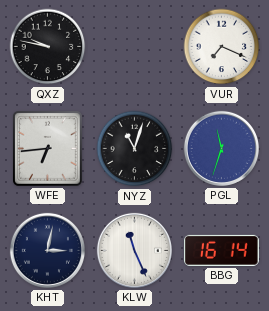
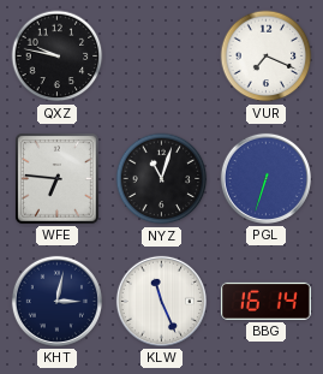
WFE: 6:44 -> 6:46 (58, 179)
PGL: 11:33 -> 6:33 (265, 178)
